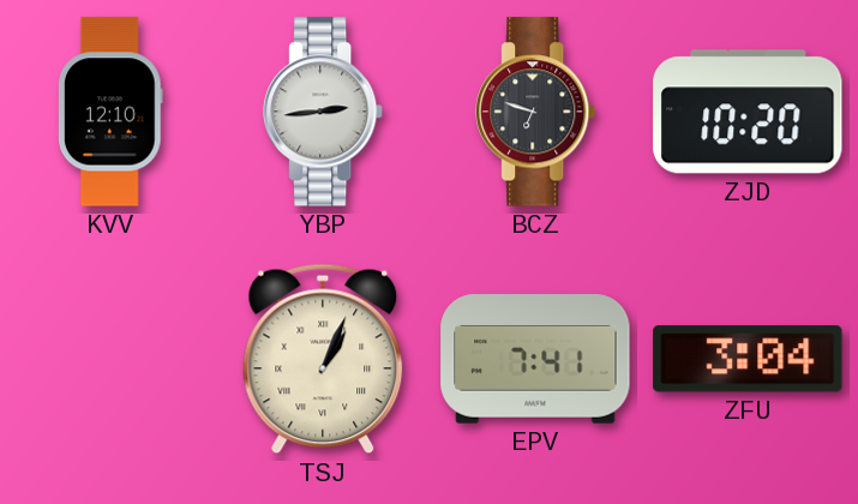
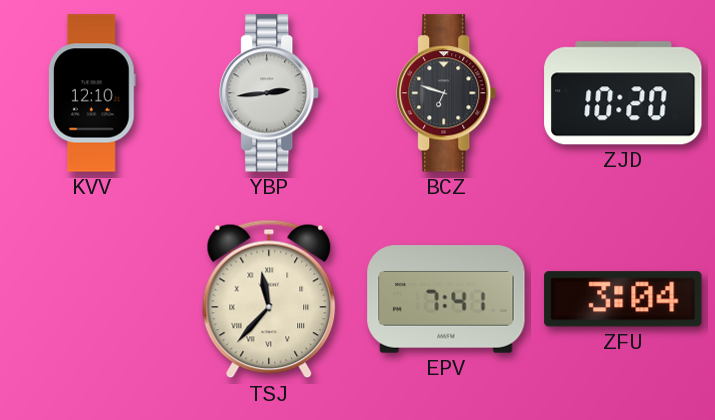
TSJ: 1:04 -> 11:37 (269, 299)
